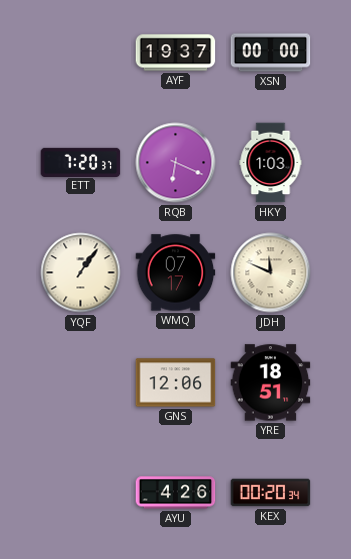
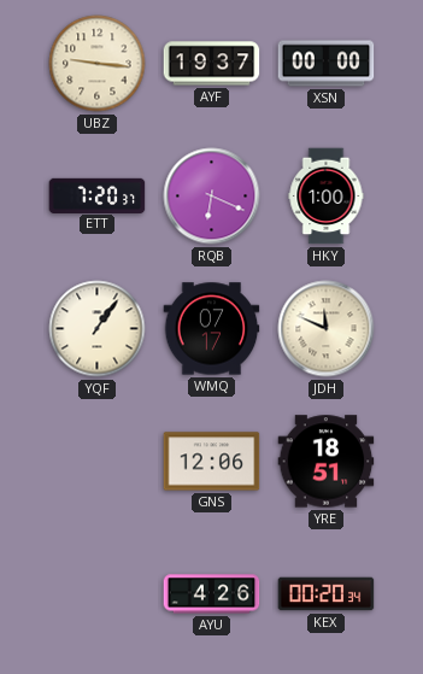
UBZ: none -> 9:16 (98, 64)
HKY: 1:03 -> 1:00 (327, 197)
